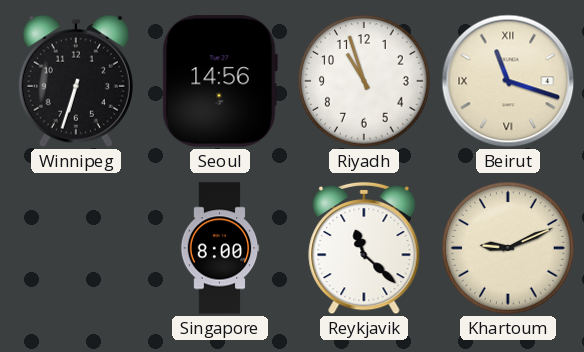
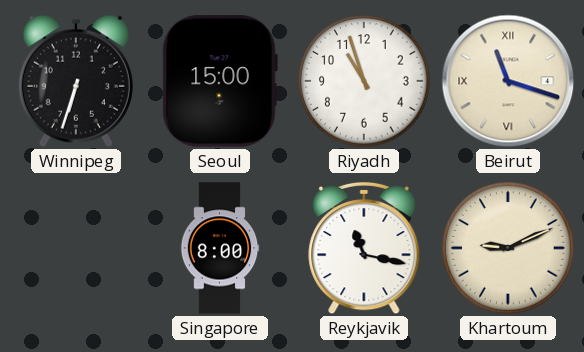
Seoul: 14:56 -> 15:00 (220, 81)
Reykjavik: 11:22 -> 11:17 (364, 248)
